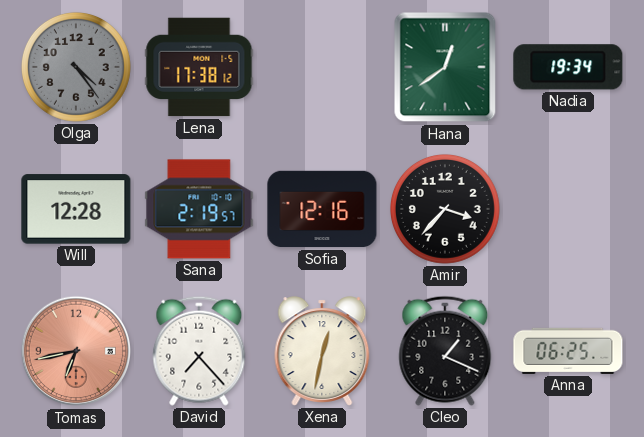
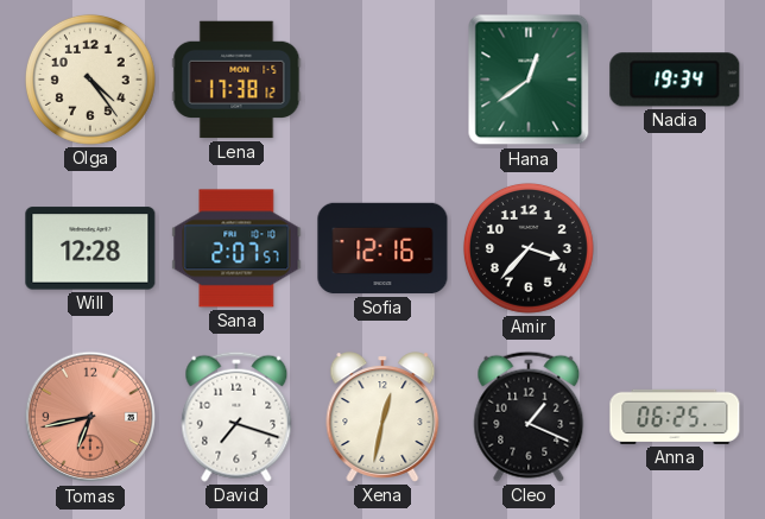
Olga dial: grey -> cream (90, 80)
Sana: 2:19 -> 2:07 (236, 248)
David: 7:23 -> 7:18 (236, 417)
